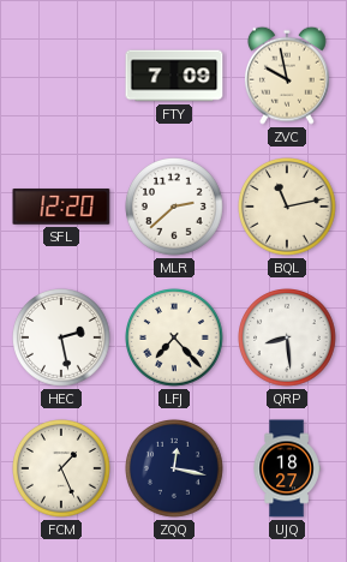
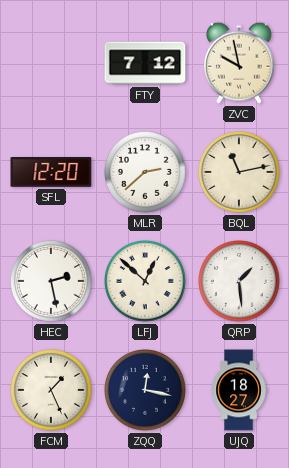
FTY: 7:09 -> 7:12 (145, 63)
LFJ: 7:23 -> 12:52 (145, 281)
QRP: 8:29 -> 1:29 (239, 281)
